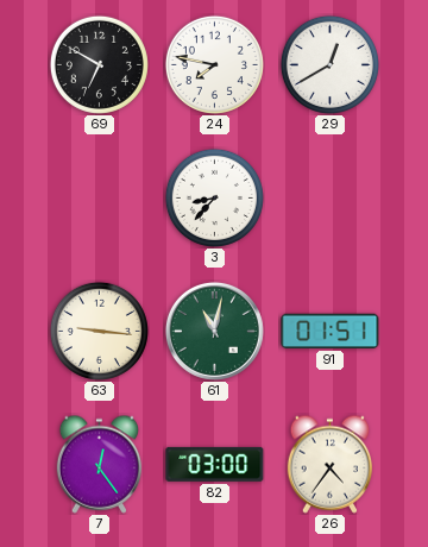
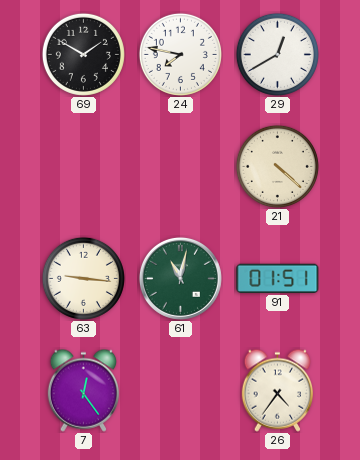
69: 6:50 -> 1:50 (83, 54)
3: 8:37 -> none (214, 197)
21: none -> 4:22 (277, 166)
82: 03:00 -> none (215, 464)
